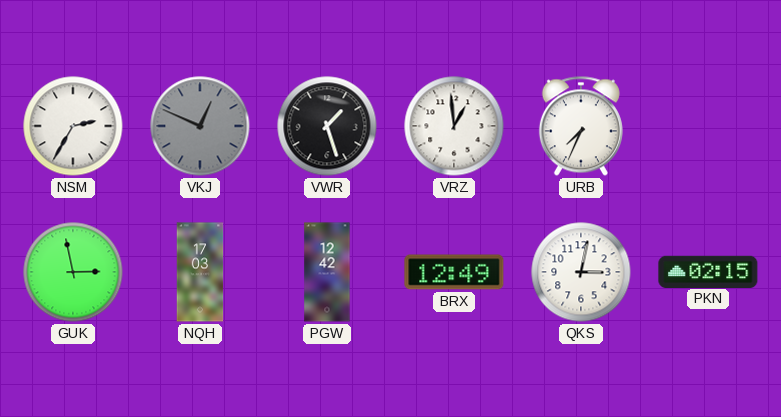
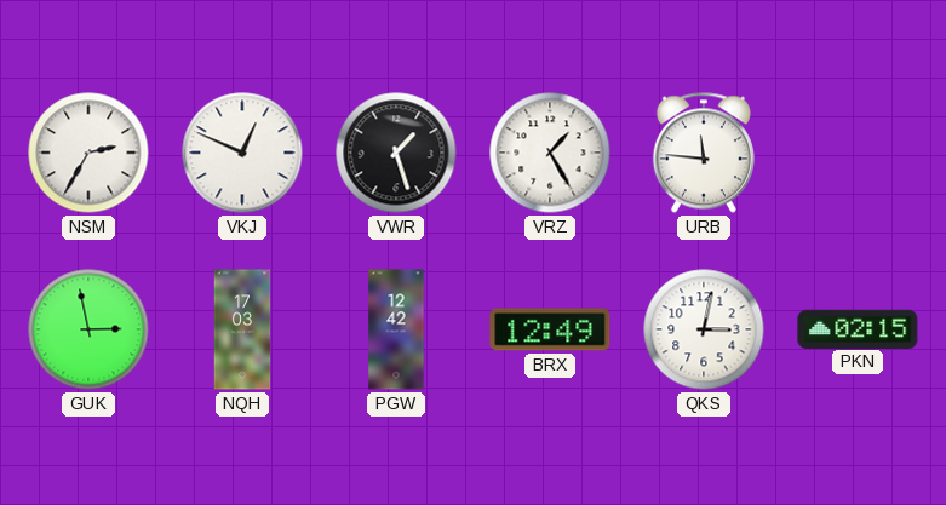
VKJ dial: grey -> white (242, 153)
VRZ: 12:59 -> 1:25 (550, 153)
URB: 7:34 -> 11:46 (704, 153)
